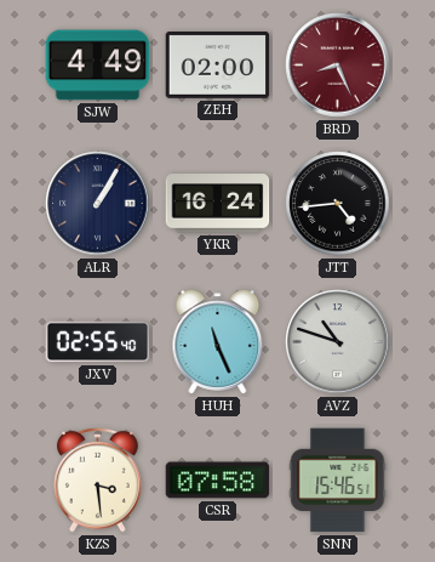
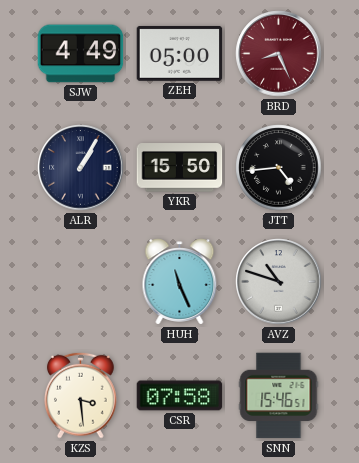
ZEH: 02:00 -> 05:00 (180, 53)
YKR: 16:24 -> 15:50 (180, 168)
JXV: 02:55 -> none (98, 342)
